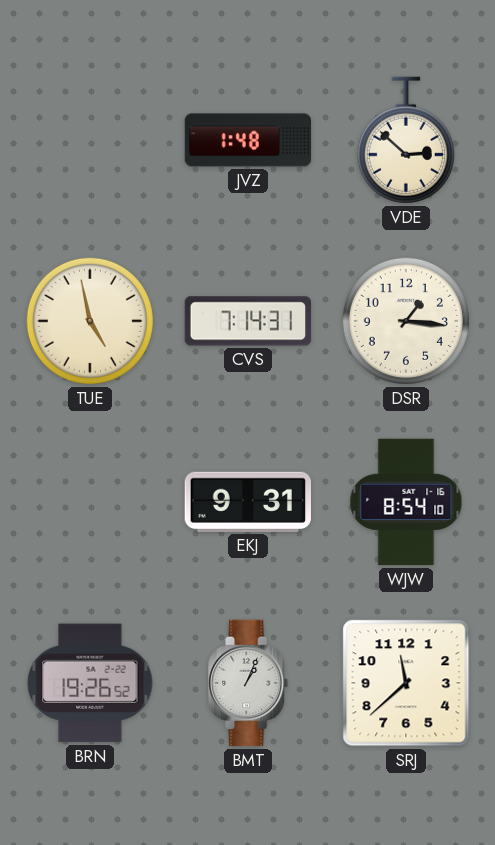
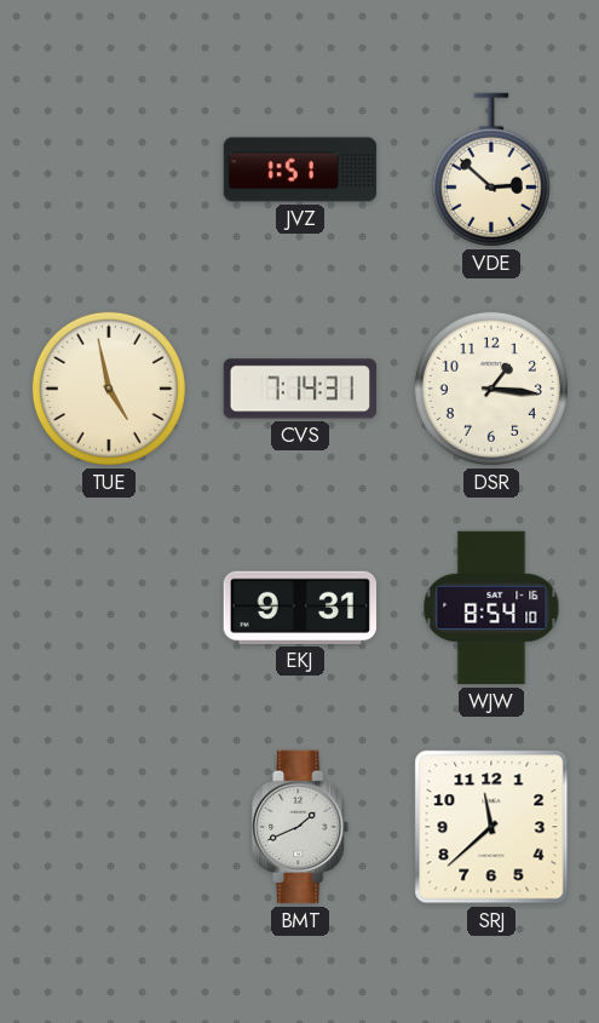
JVZ: 1:48 -> 1:51 (300, 169)
BRN: 19:26 -> none (90, 683)
BMT: 1:04 -> 1:41 (301, 827)
